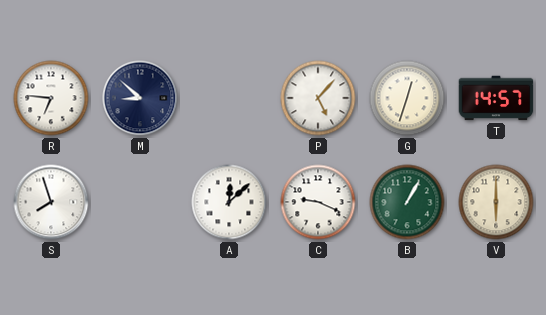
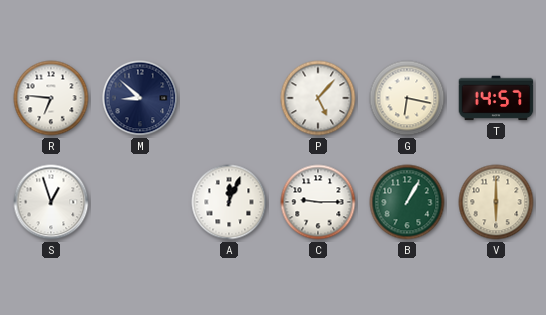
G: 12:33 -> 6:17 (407, 98)
S: 7:57 -> 12:57 (51, 202)
A: 12:08 -> 12:04 (229, 202)
C: 9:19 -> 9:15 (318, 202)
